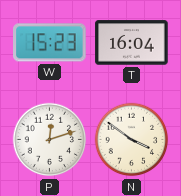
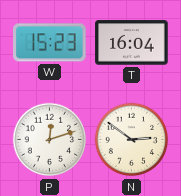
N: 3:51 -> 2:51 (132, 140)
